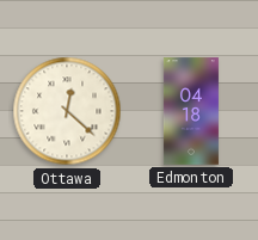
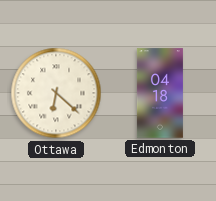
Ottawa: 12:22 -> 6:22 (56, 93)
